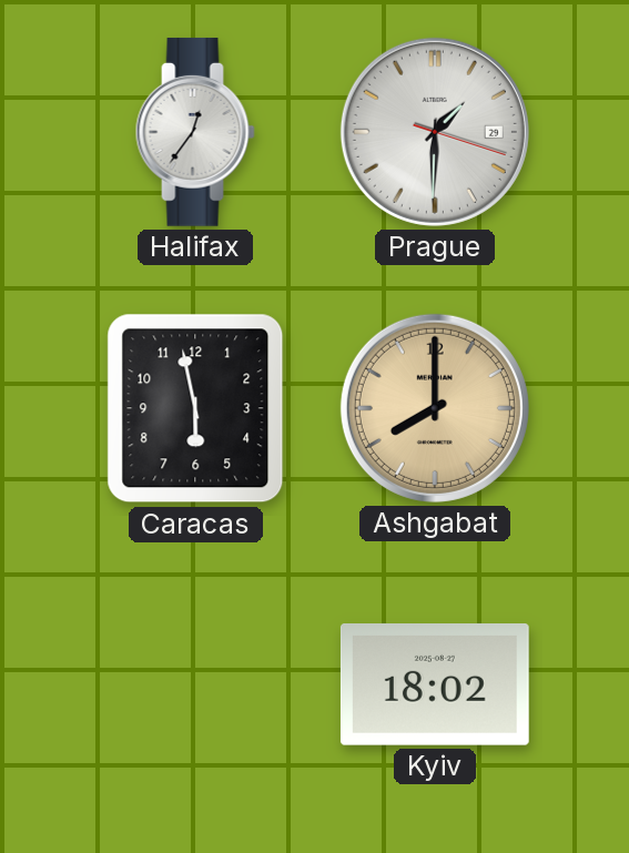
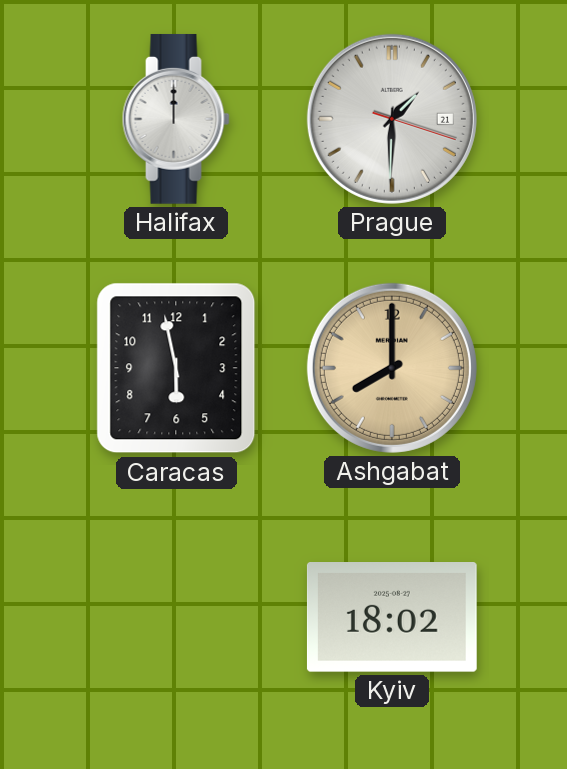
Halifax: 12:36 -> 12:00 (176, 119)
Prague date: 29 -> 21 (392, 119)
